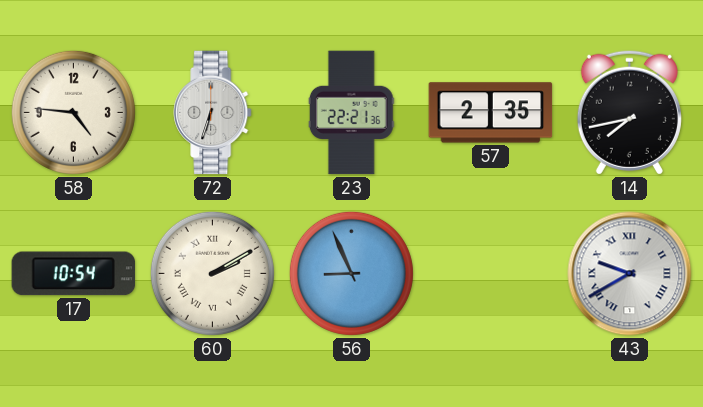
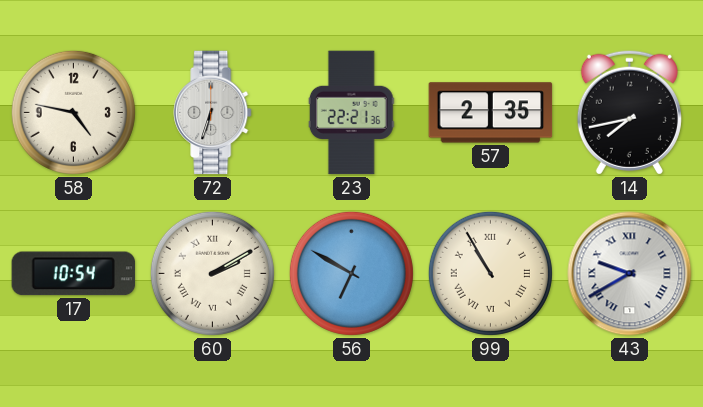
58: 4:46 -> 4:47 (73, 112)
56: 8:56 -> 6:50 (351, 273)
99: none -> 10:55 (490, 273)
